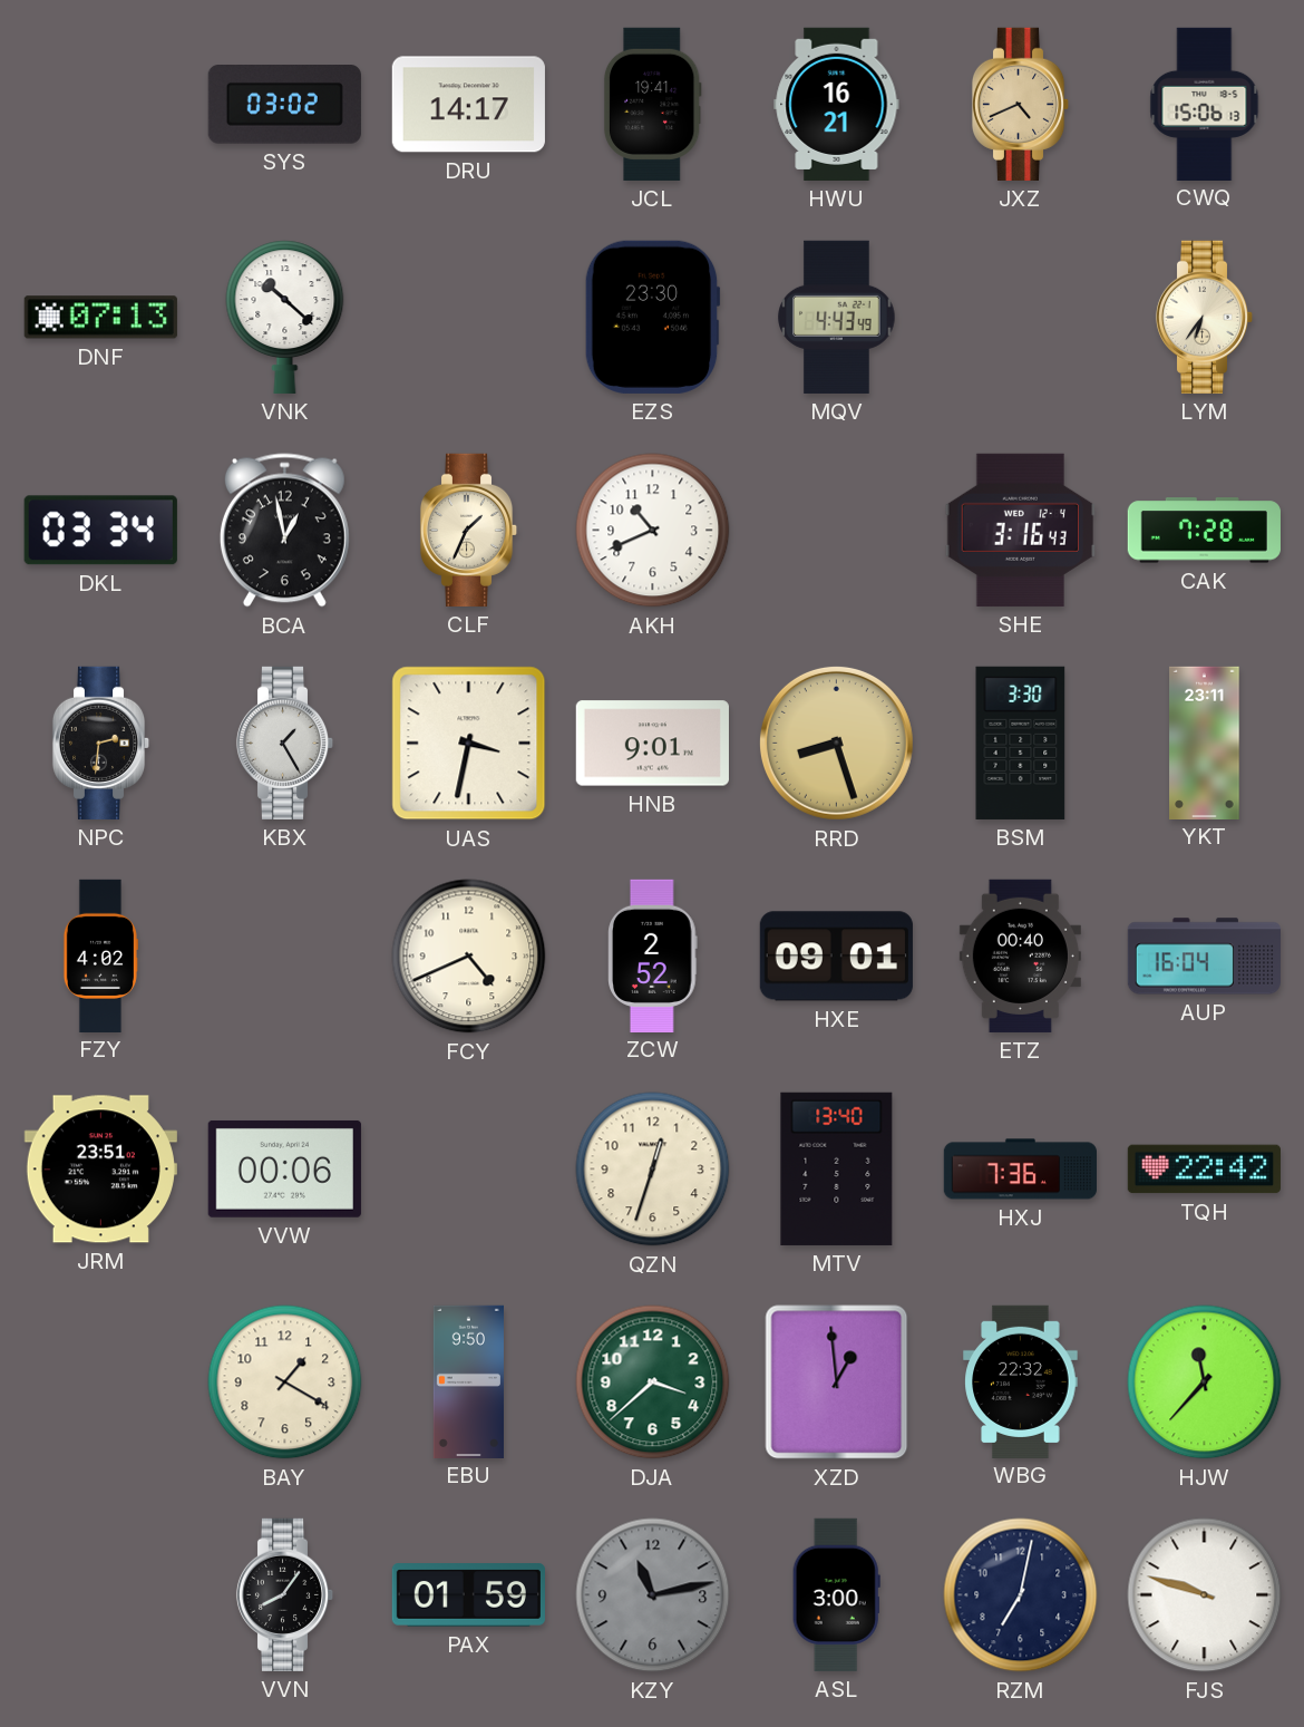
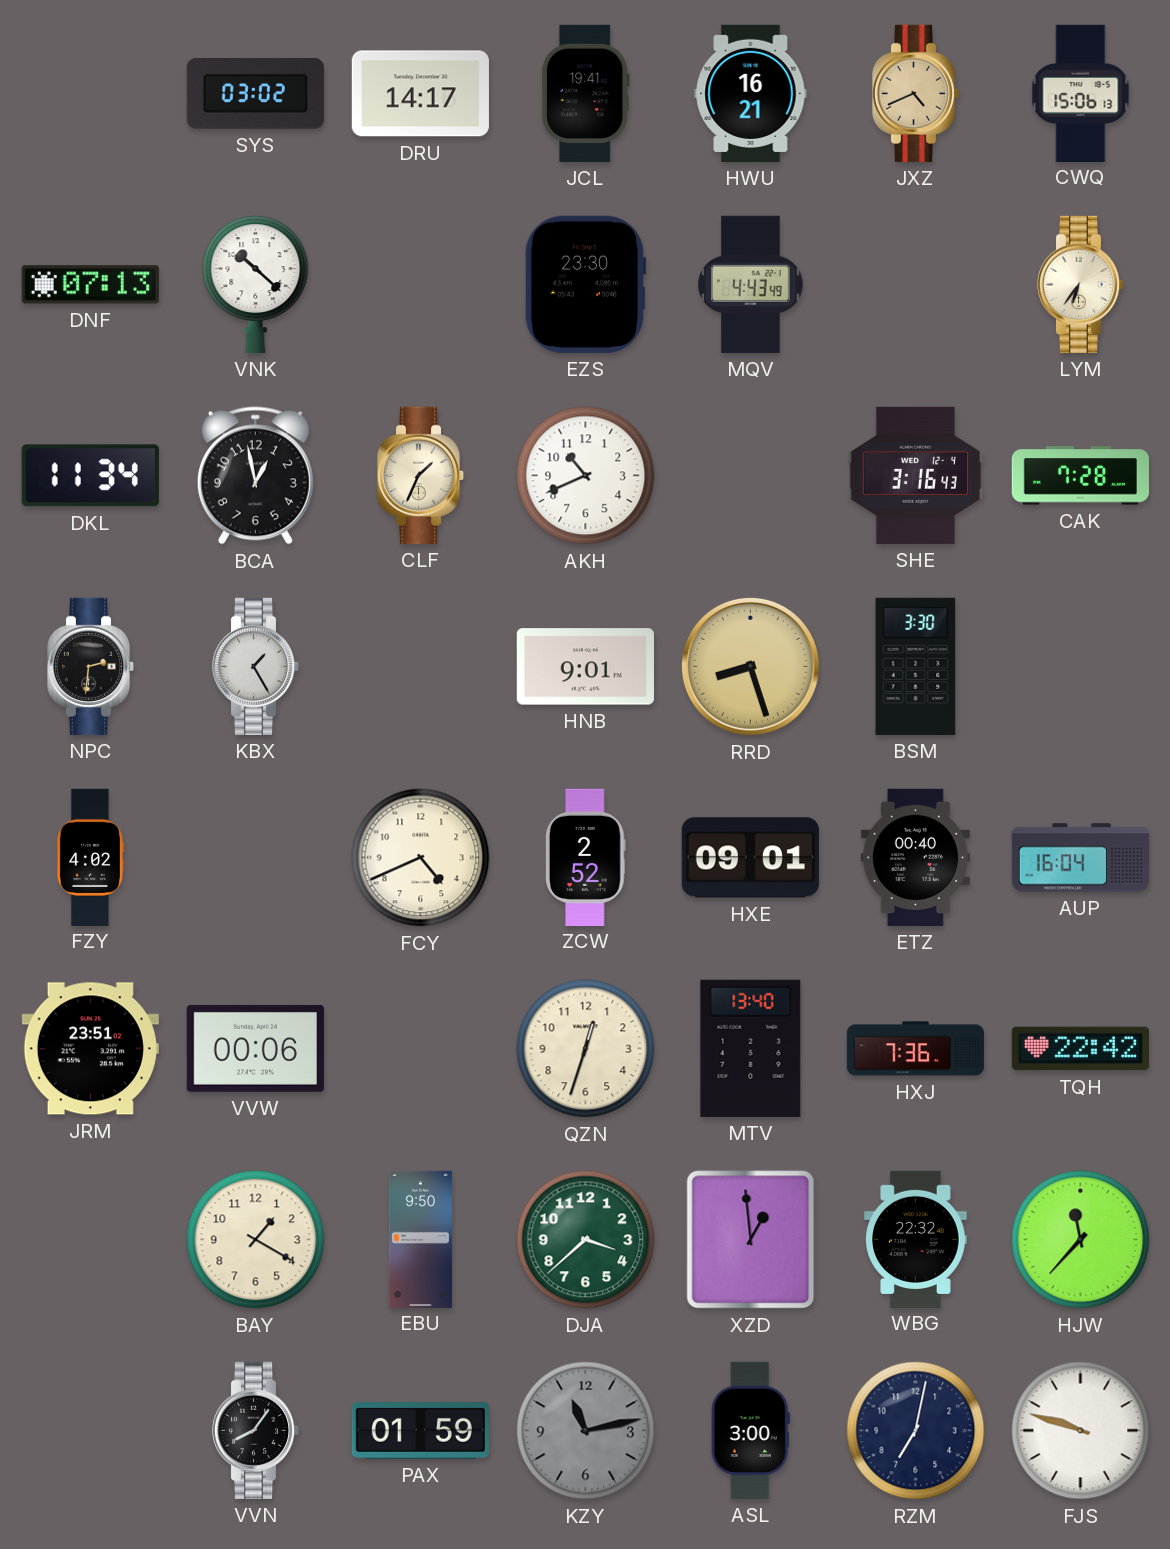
DKL: 03:34 -> 11:34 (90, 476)
UAS: 3:32 -> none (469, 744)
YKT: 23:11 -> none (1205, 743)
